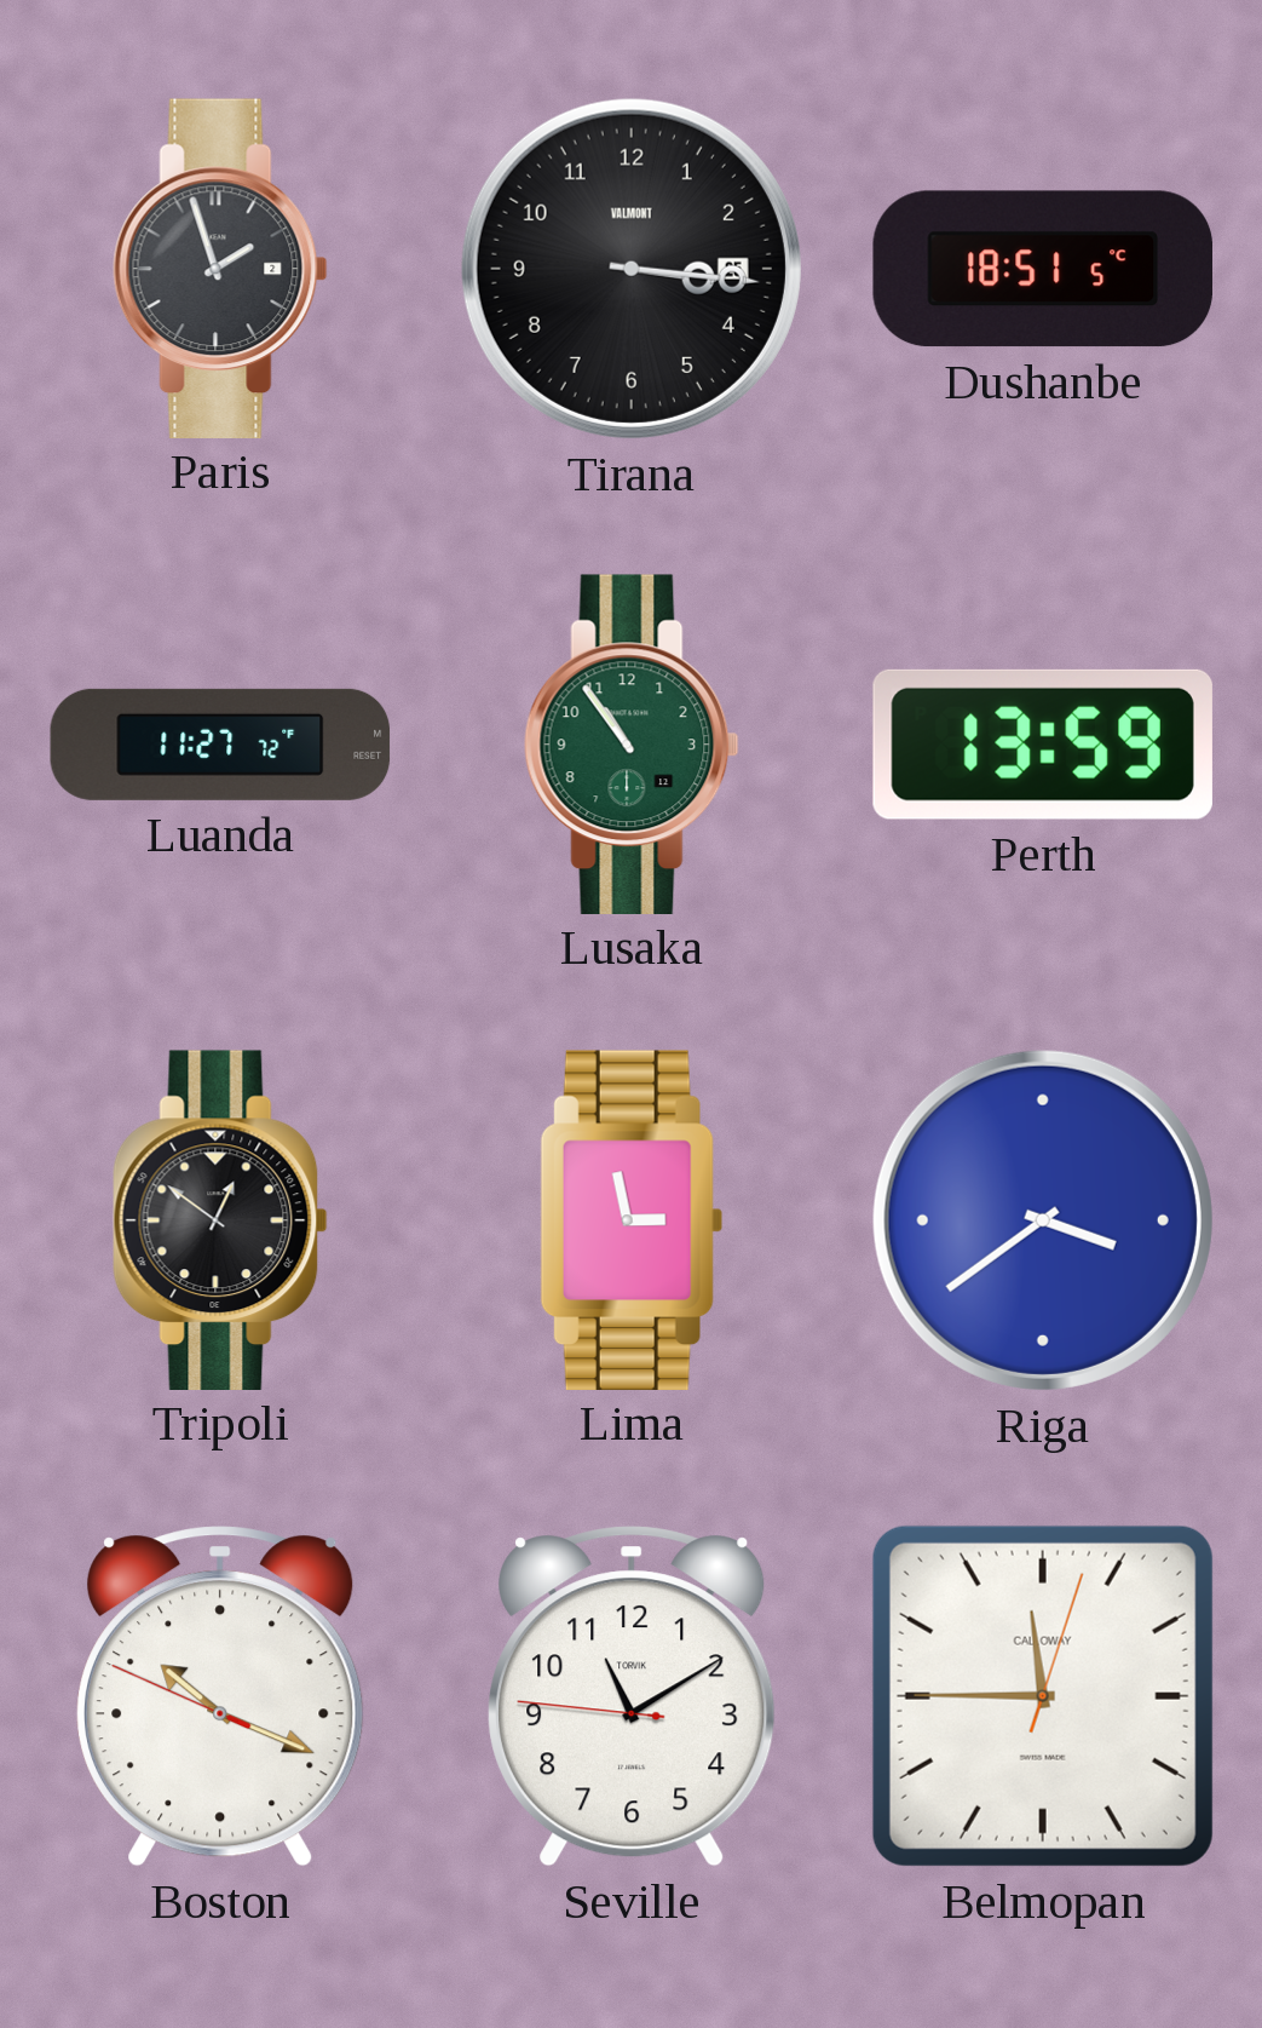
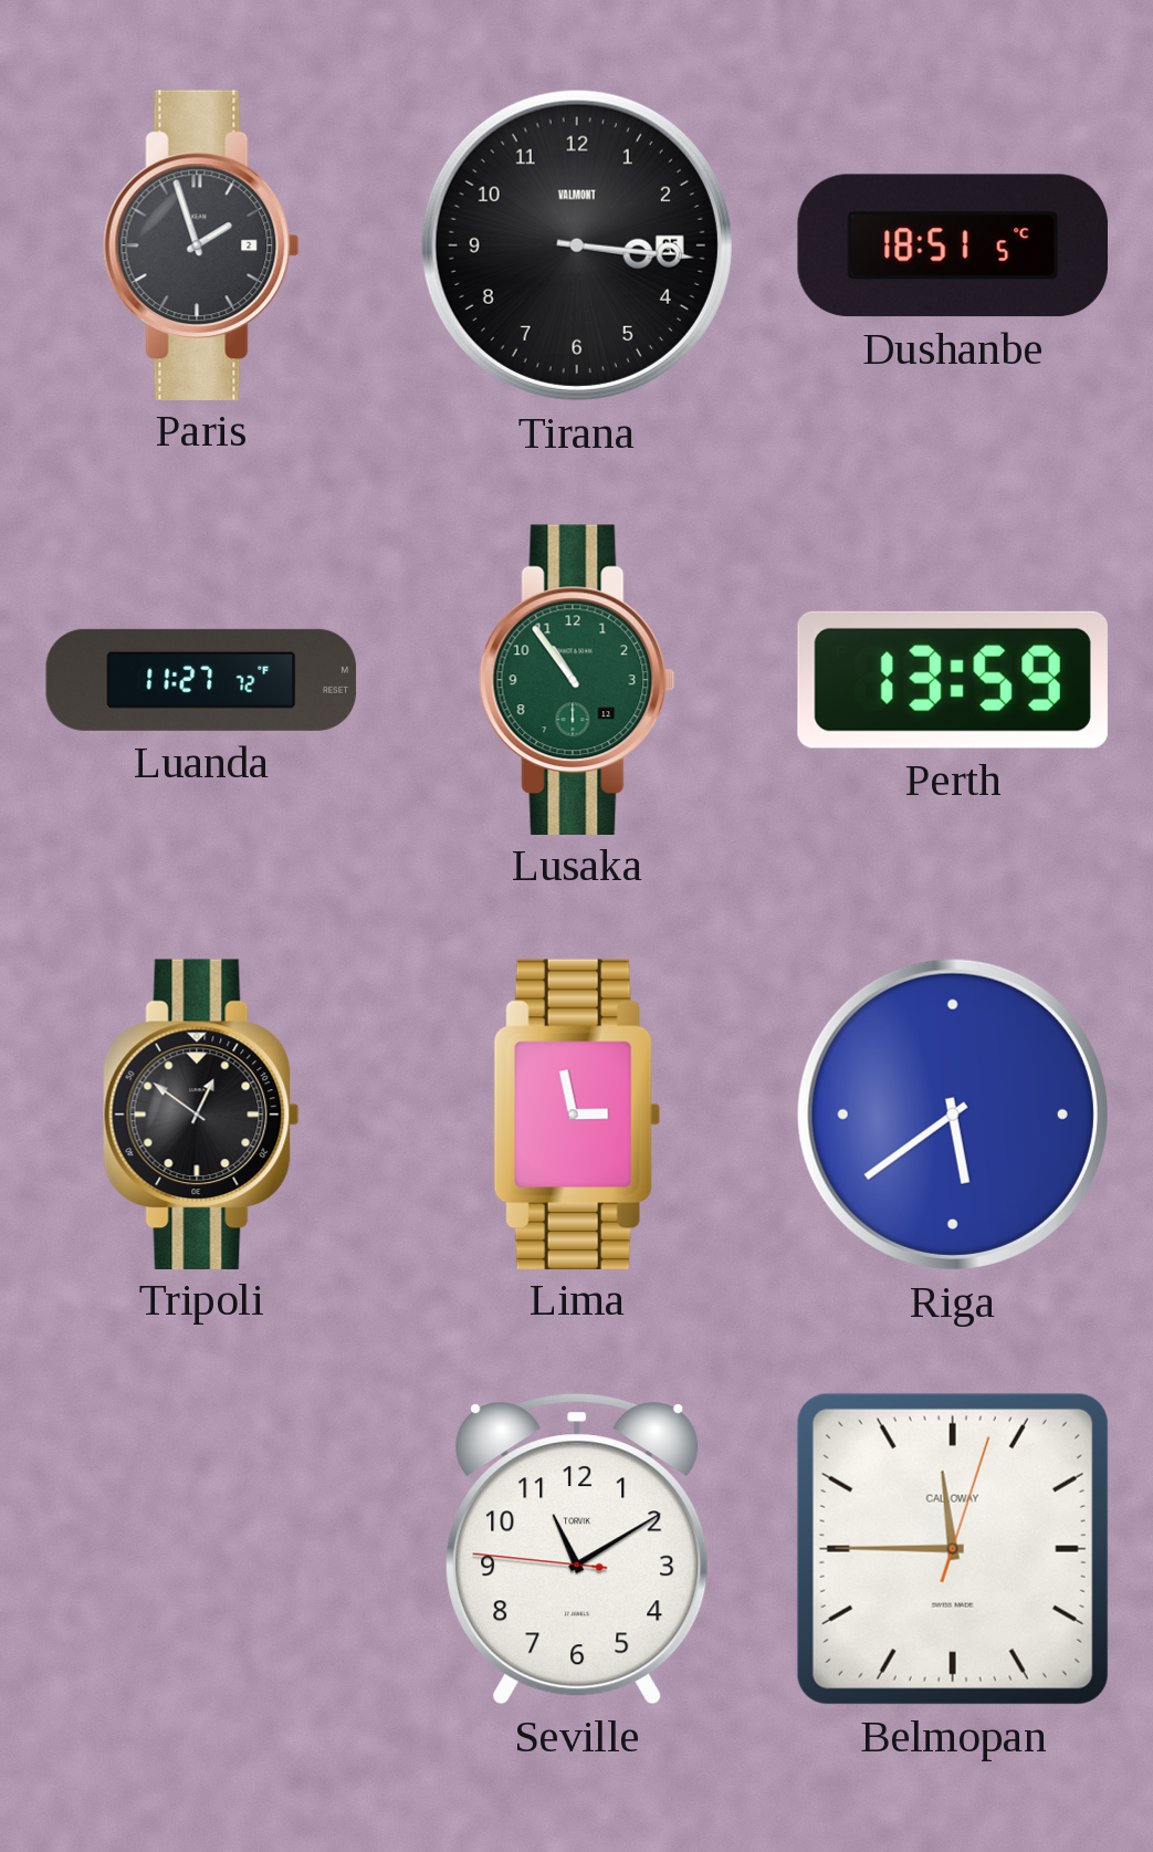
Riga: 3:39 -> 5:39 (953, 1115)
Boston: 10:18 -> none (220, 1696)
